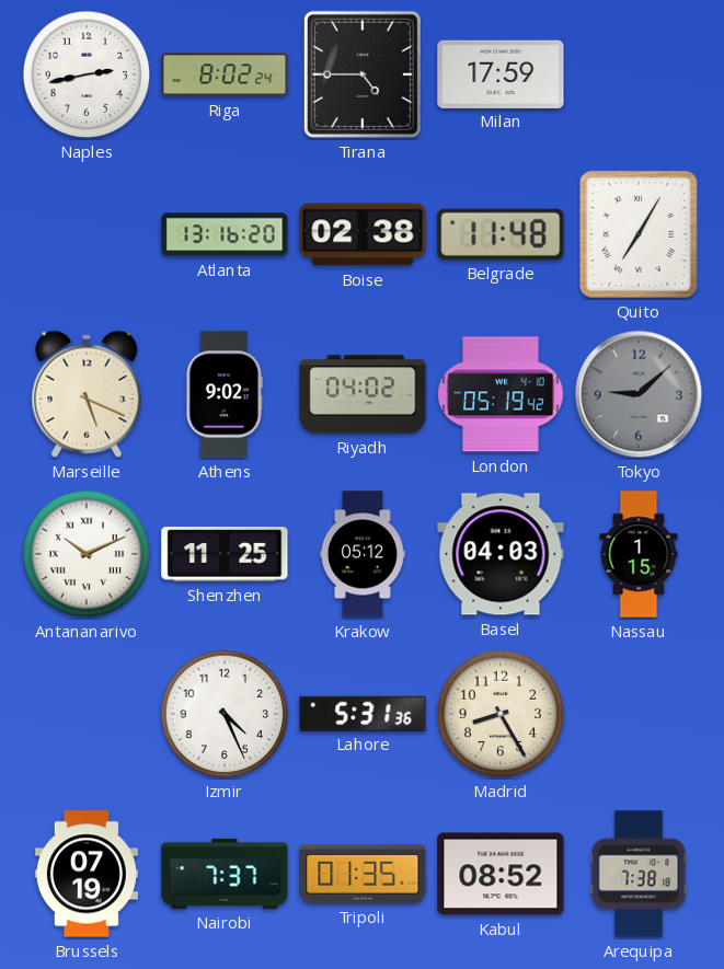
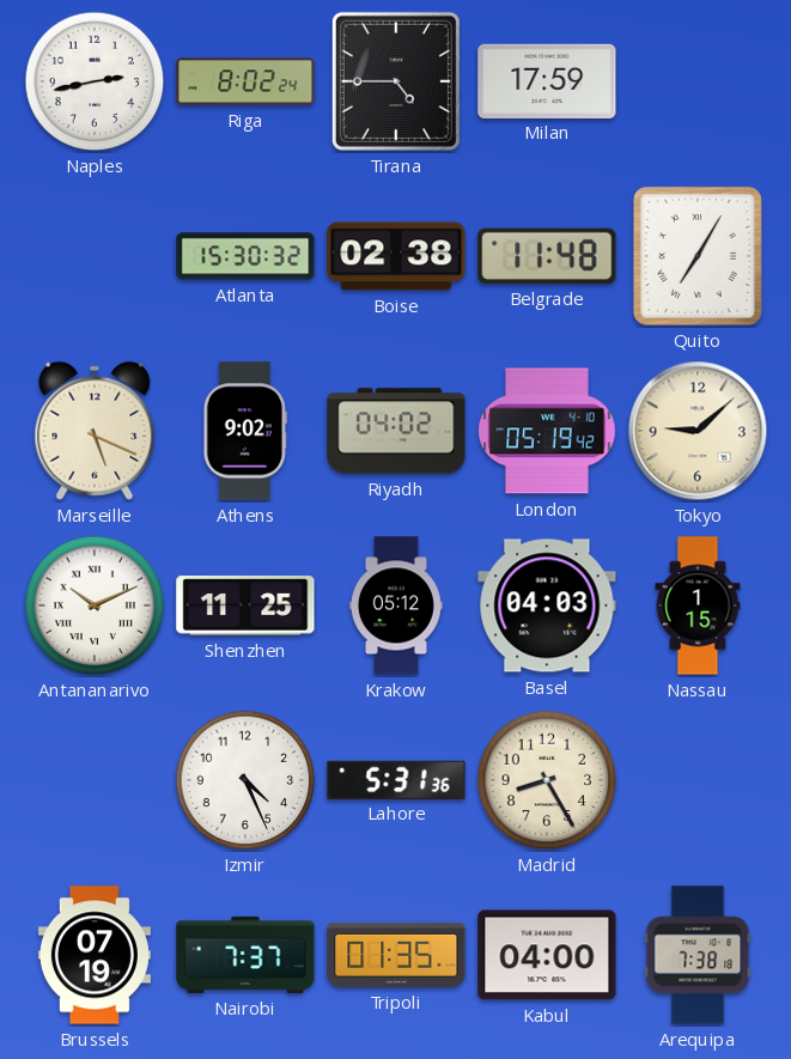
Atlanta: 13:16 -> 15:30 (245, 256)
Tokyo dial: grey -> cream (698, 431)
Kabul: 08:52 -> 04:00 (547, 955)
